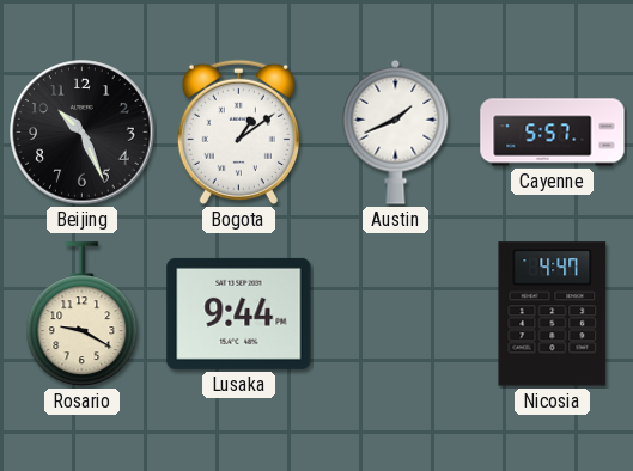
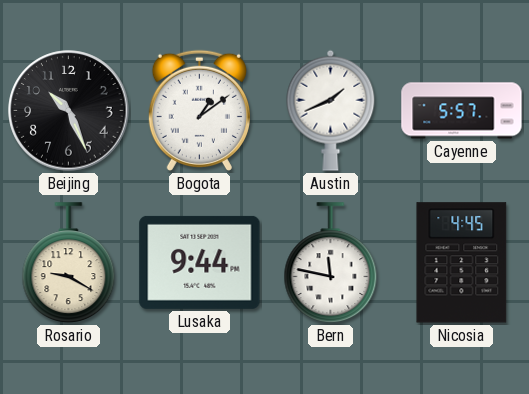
Bern: none -> 11:47 (331, 263)
Nicosia: 4:47 -> 4:45 (462, 263)
